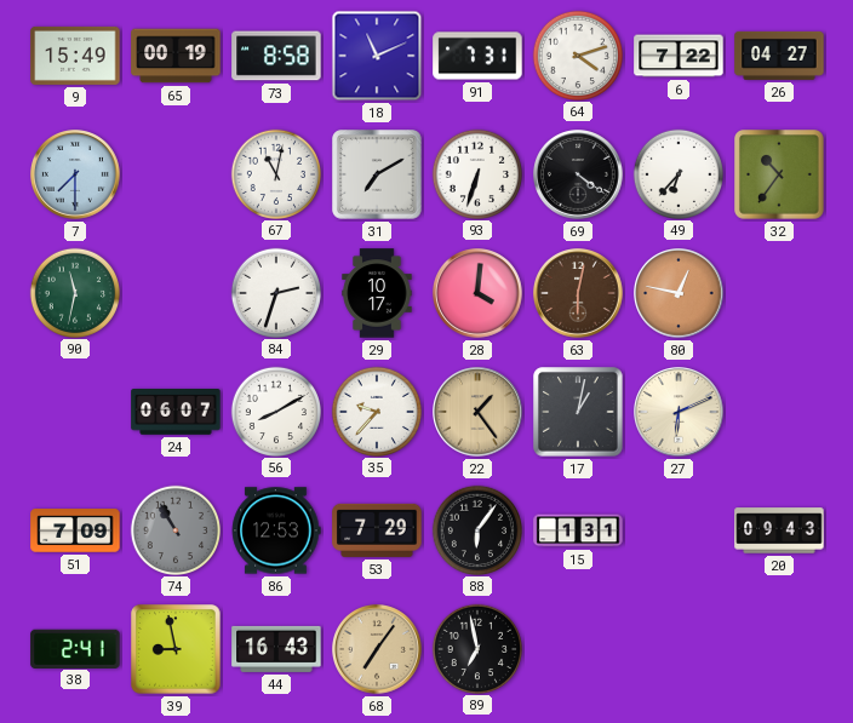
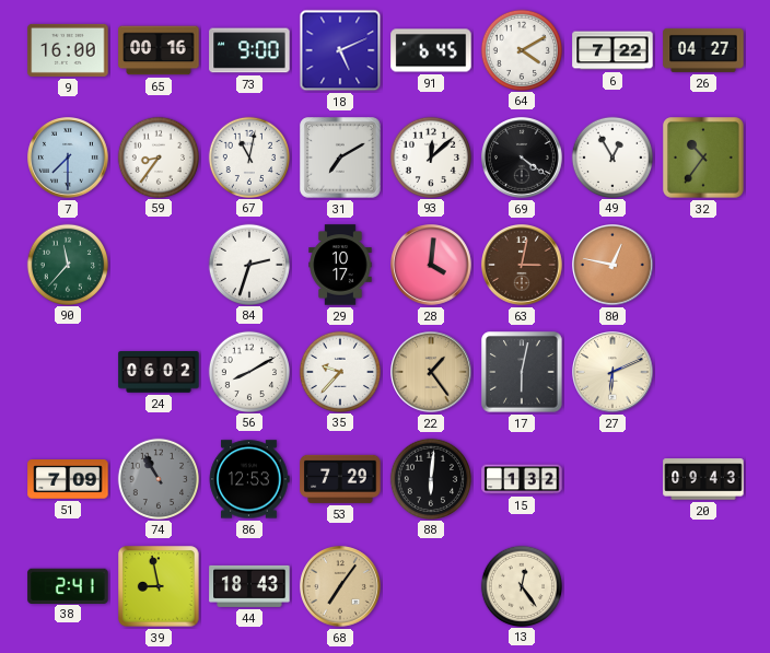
9: 15:49 -> 16:00 (68, 50)
65: 00:19 -> 00:16 (159, 50)
73: 8:58 -> 9:00 (249, 50)
18: 11:11 -> 5:11 (340, 50)
91: 7:31 -> 6:45 (431, 50)
64: 4:12 -> 4:10 (521, 49)
59: none -> 8:36 (157, 156)
93: 6:33 -> 12:08 (430, 156)
49: 6:37 -> 12:55 (611, 156)
90: 11:32 -> 11:37 (67, 264)
63: 6:02 -> 3:02 (523, 266)
24: 06:07 -> 06:02 (159, 372)
17: 1:02 -> 6:02 (522, 372)
88: 6:06 -> 6:01 (430, 478)
15: 1:31 -> 1:32 (522, 479)
44: 16:43 -> 18:43 (249, 586)
89: 6:58 -> none (476, 648)
13: none -> 12:24 (521, 585)
